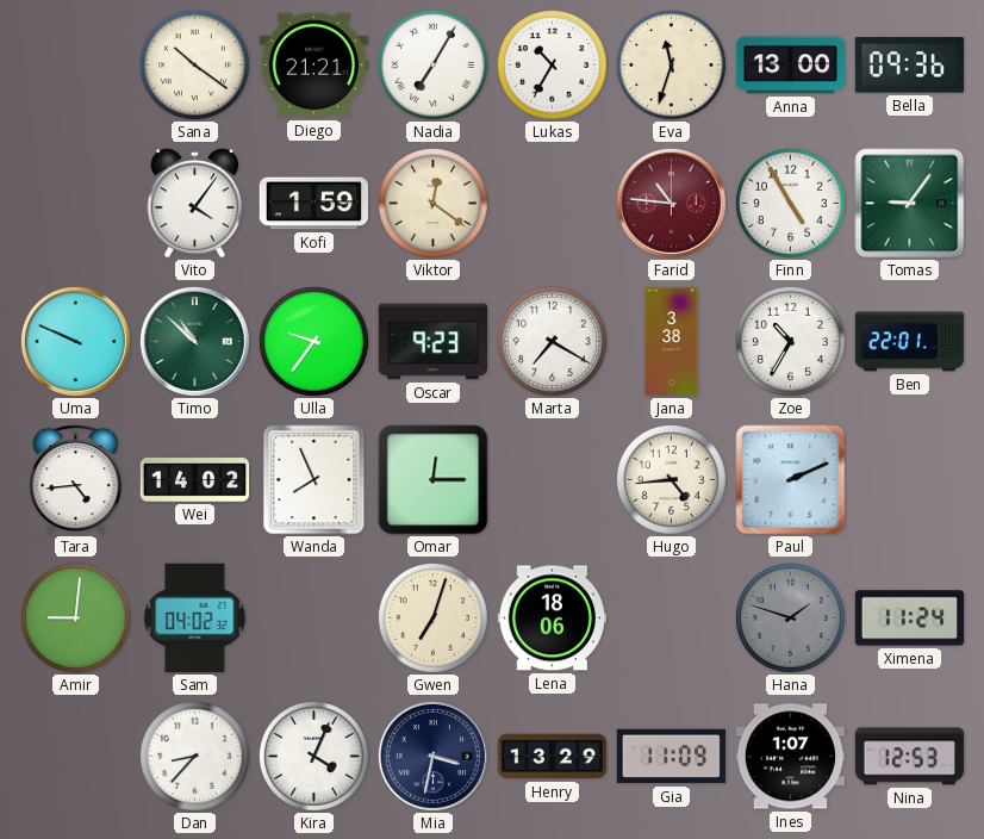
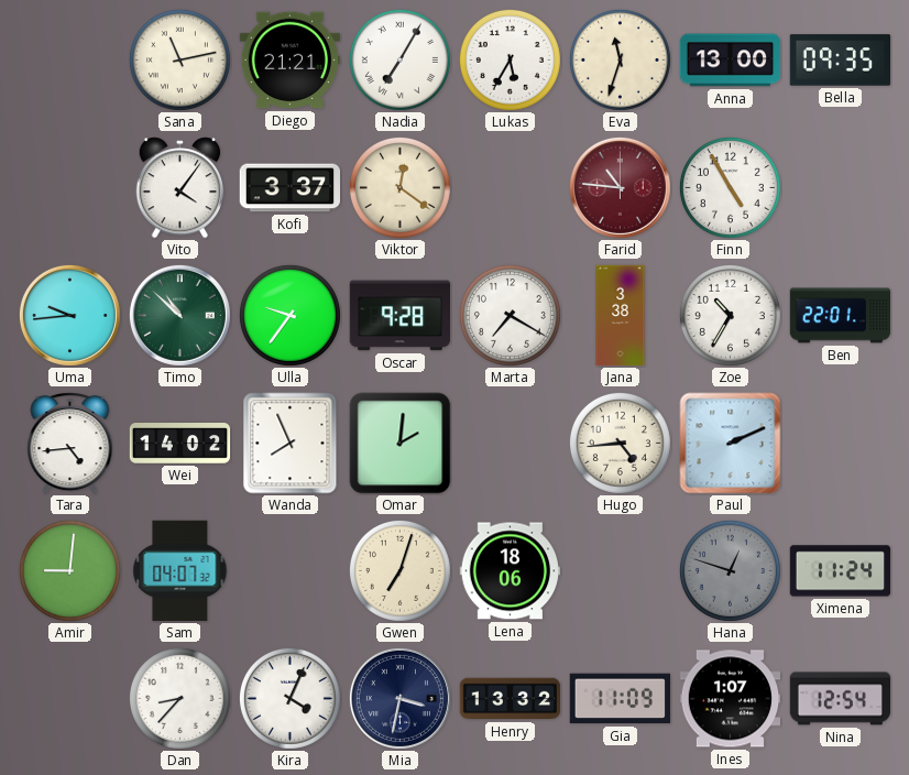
Sana: 10:21 -> 11:13 (179, 59)
Lukas: 10:35 -> 5:35 (510, 59)
Bella: 09:36 -> 09:35 (841, 61)
Kofi: 1:59 -> 3:37 (291, 188)
Tomas: 9:06 -> none (910, 204)
Uma: 9:49 -> 9:44 (69, 315)
Oscar: 9:23 -> 9:28 (399, 316)
Omar: 12:15 -> 2:01 (401, 444)
Sam: 04:02 -> 04:07 (180, 571)
Hana: 1:48 -> 12:48 (730, 570)
Henry: 13:29 -> 13:32 (511, 699)
Nina: 12:53 -> 12:54 (841, 699)
